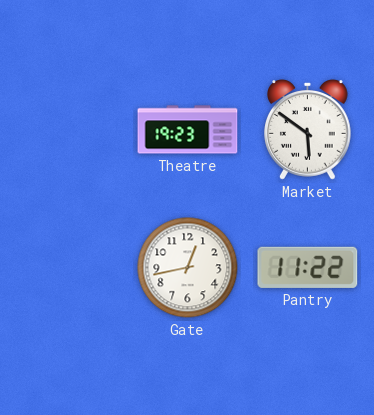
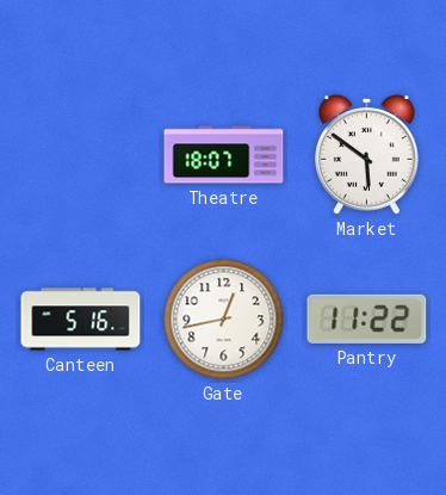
Theatre: 19:23 -> 18:07 (224, 155)
Canteen: none -> 5:16 (81, 320)
